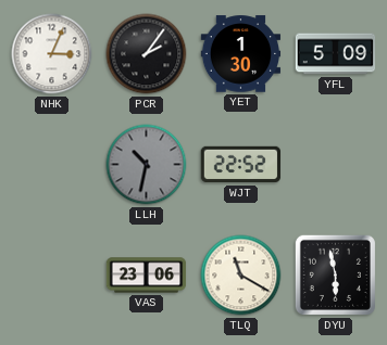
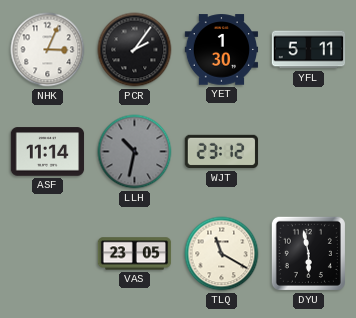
YFL: 5:09 -> 5:11 (309, 50)
ASF: none -> 11:14 (48, 152)
WJT: 22:52 -> 23:12 (222, 152)
VAS: 23:06 -> 23:05 (135, 254)
